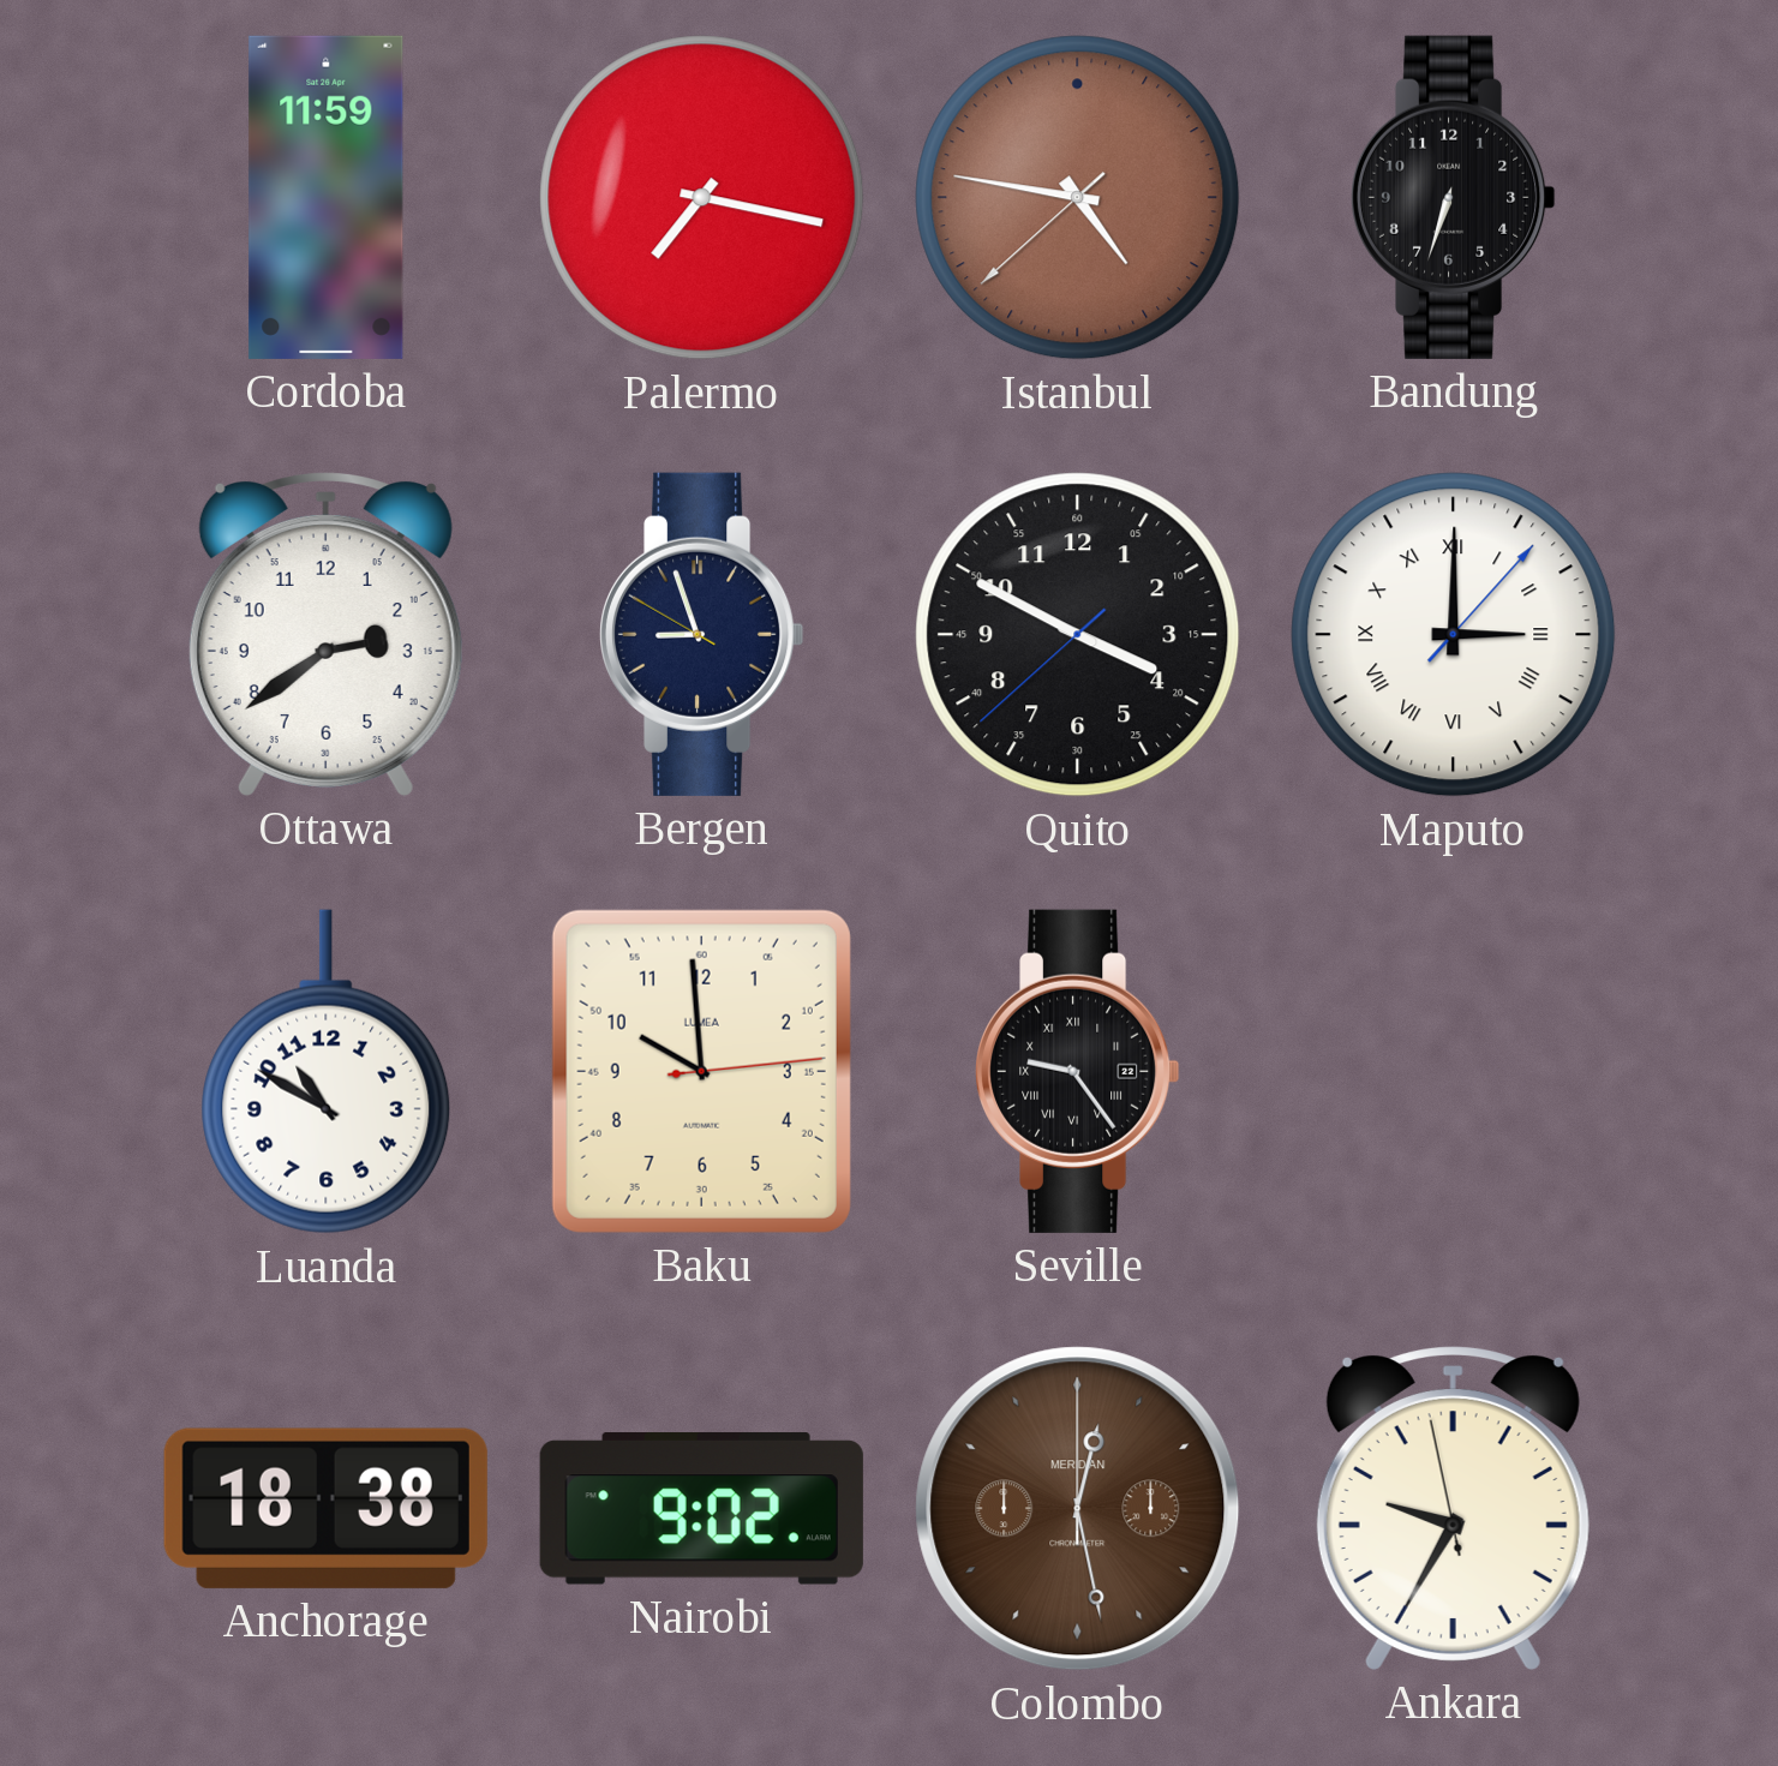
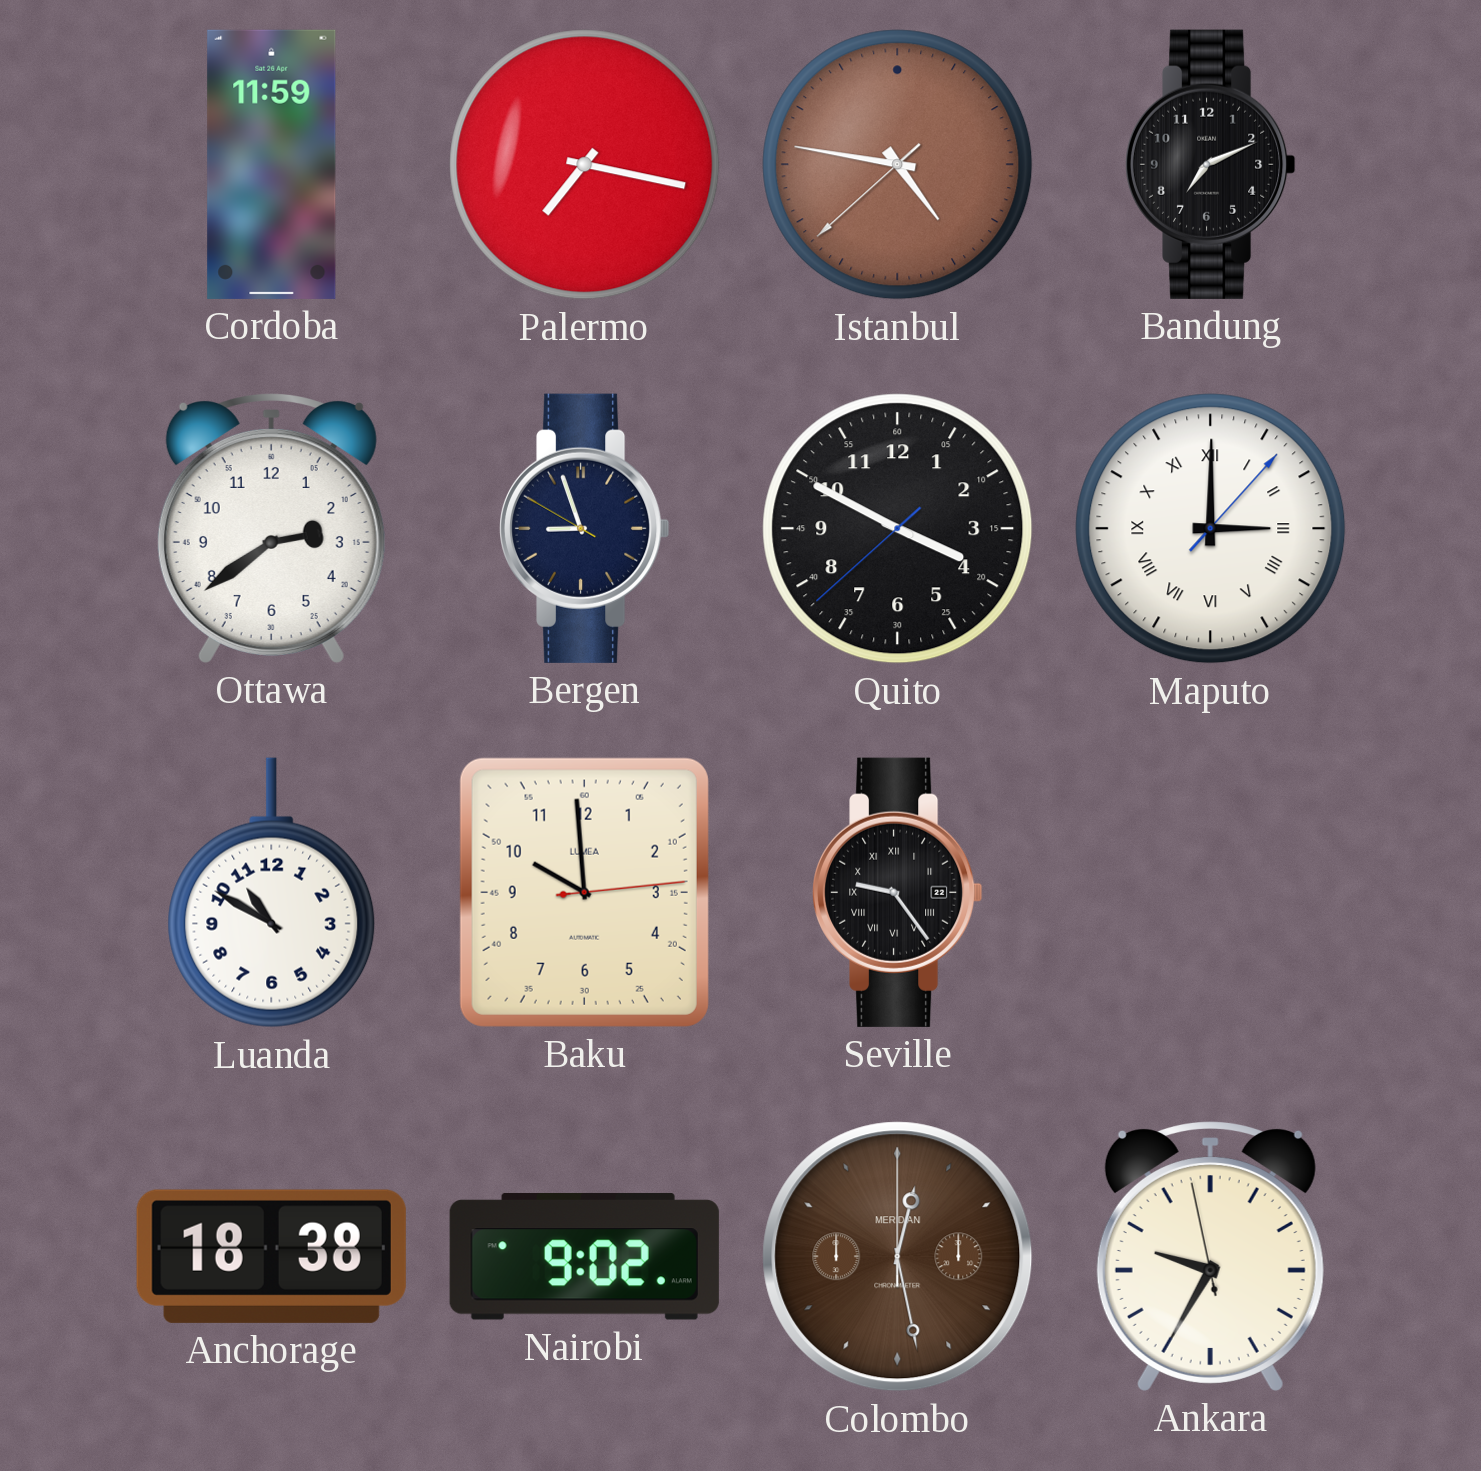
Bandung: 6:33 -> 7:11 (1211, 164)
